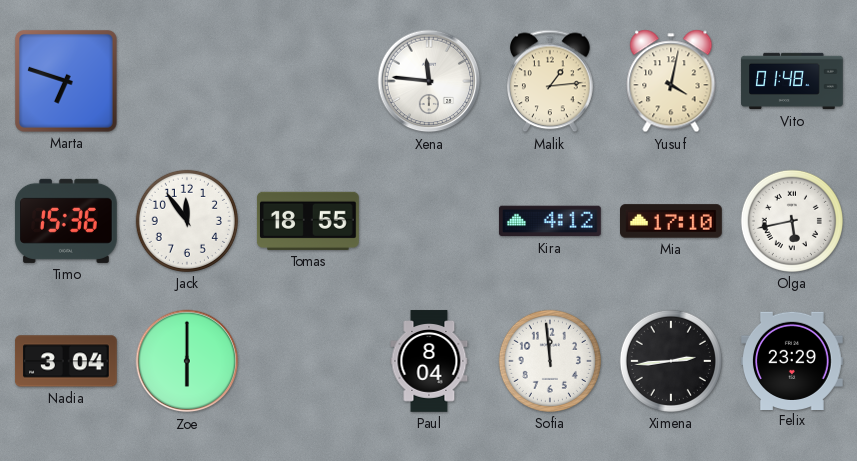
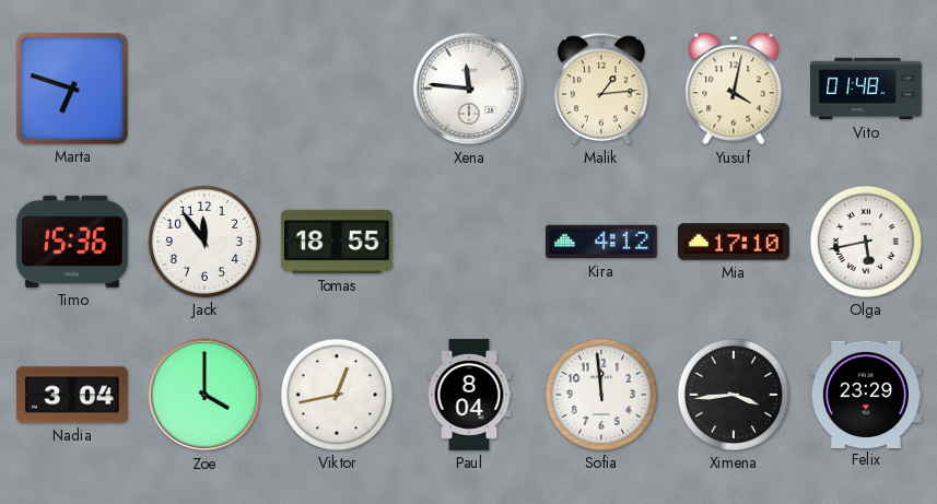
Zoe: 6:00 -> 4:00 (204, 395)
Viktor: none -> 12:43 (337, 395)
Ximena: 2:44 -> 3:44 (734, 395)
